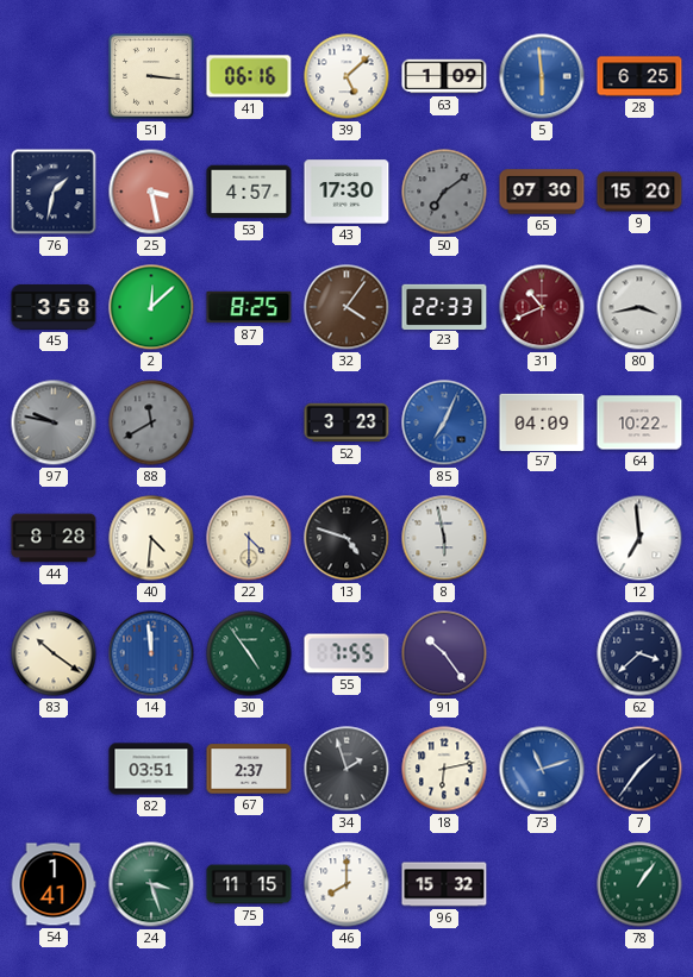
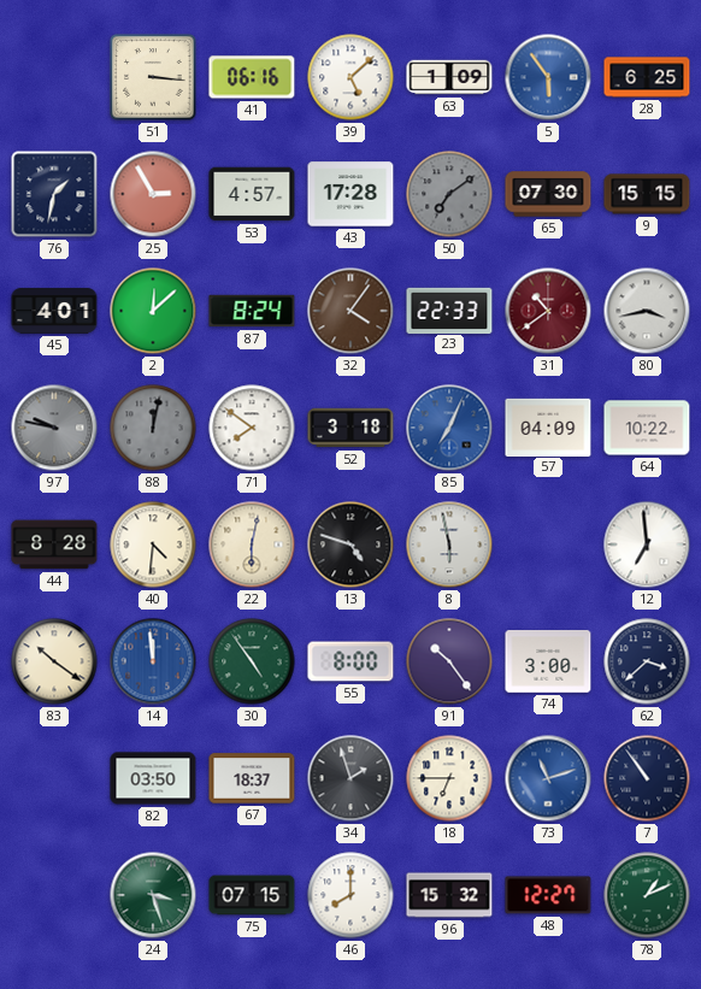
5: 5:59 -> 5:54 (548, 77)
25: 3:28 -> 2:55 (153, 194)
43: 17:30 -> 17:28 (350, 194)
9: 15:20 -> 15:15 (647, 194)
45: 3:58 -> 4:01 (54, 311)
87: 8:25 -> 8:24 (252, 311)
31: 10:41 -> 10:39 (548, 311)
88: 11:40 -> 12:02 (153, 428)
71: none -> 7:51 (252, 428)
52: 3:23 -> 3:18 (350, 428)
22: 4:30 -> 6:02 (252, 544)
55: 7:55 -> 8:00 (350, 661)
74: none -> 3:00 (548, 663)
82: 03:51 -> 03:50 (153, 778)
67: 2:37 -> 18:37 (252, 778)
18: 6:13 -> 6:45 (449, 778)
7: 1:36 -> 10:54 (647, 778)
54: 1:41 -> none (54, 884)
75: 11:15 -> 07:15 (252, 895)
48: none -> 12:27 (548, 895)
78: 1:06 -> 1:11 (647, 895)
